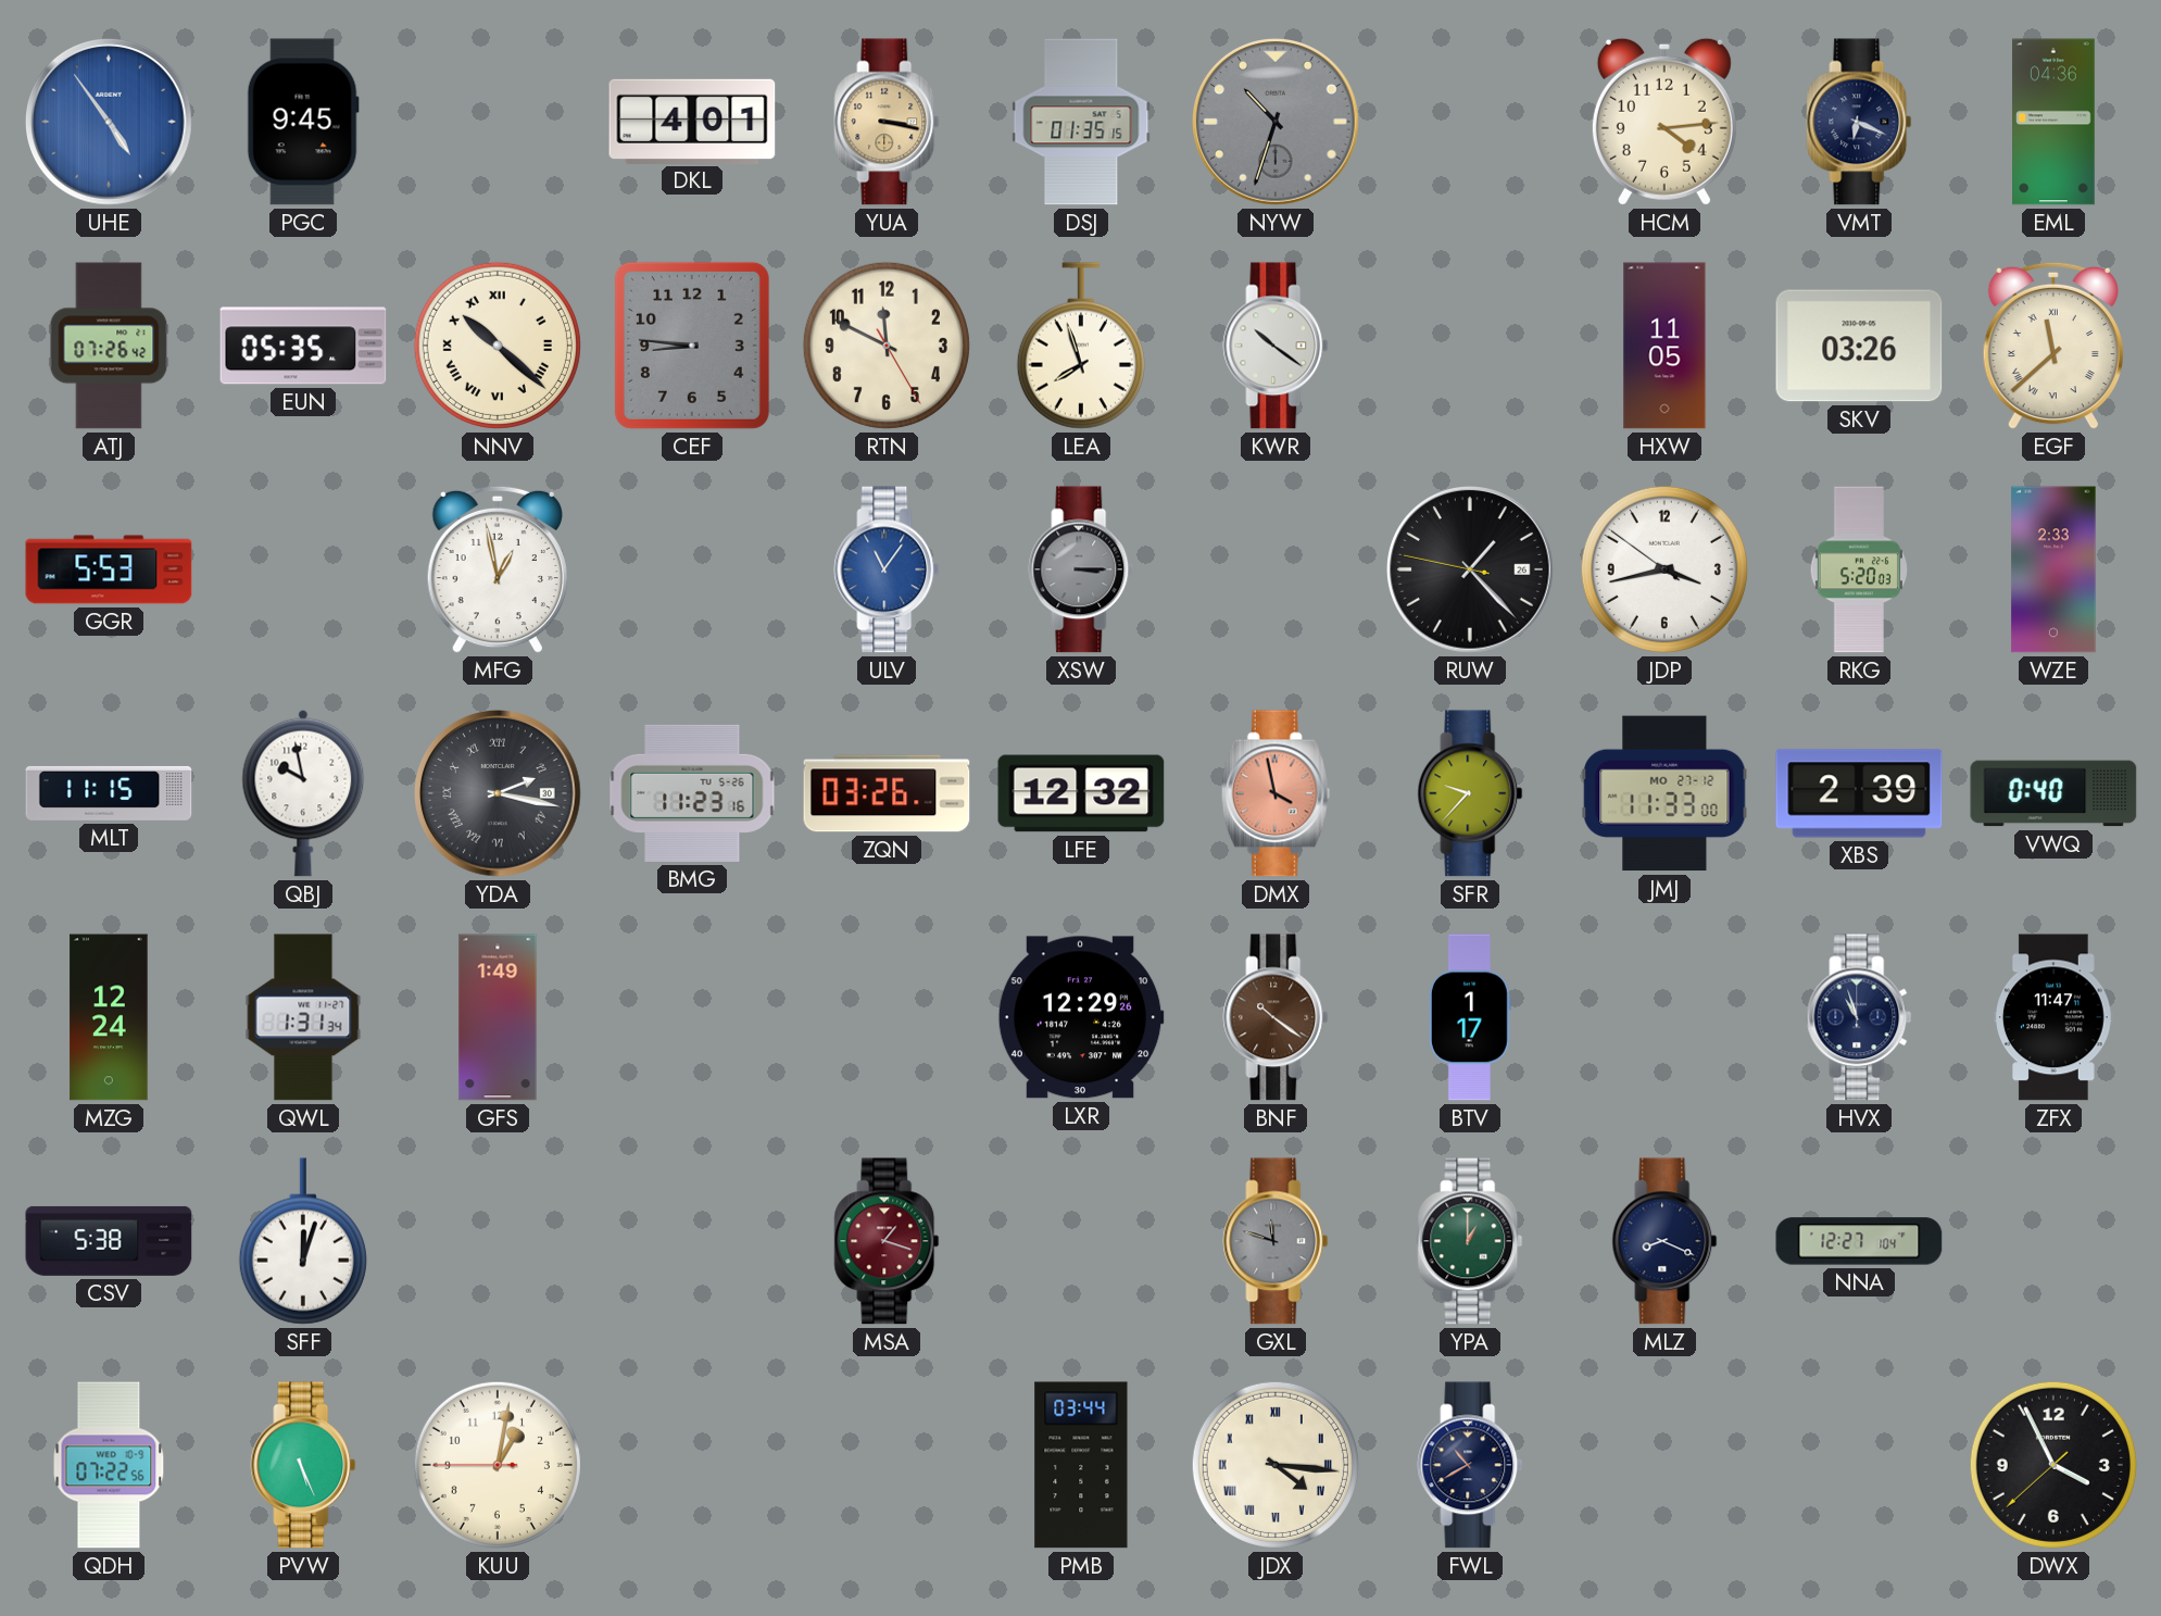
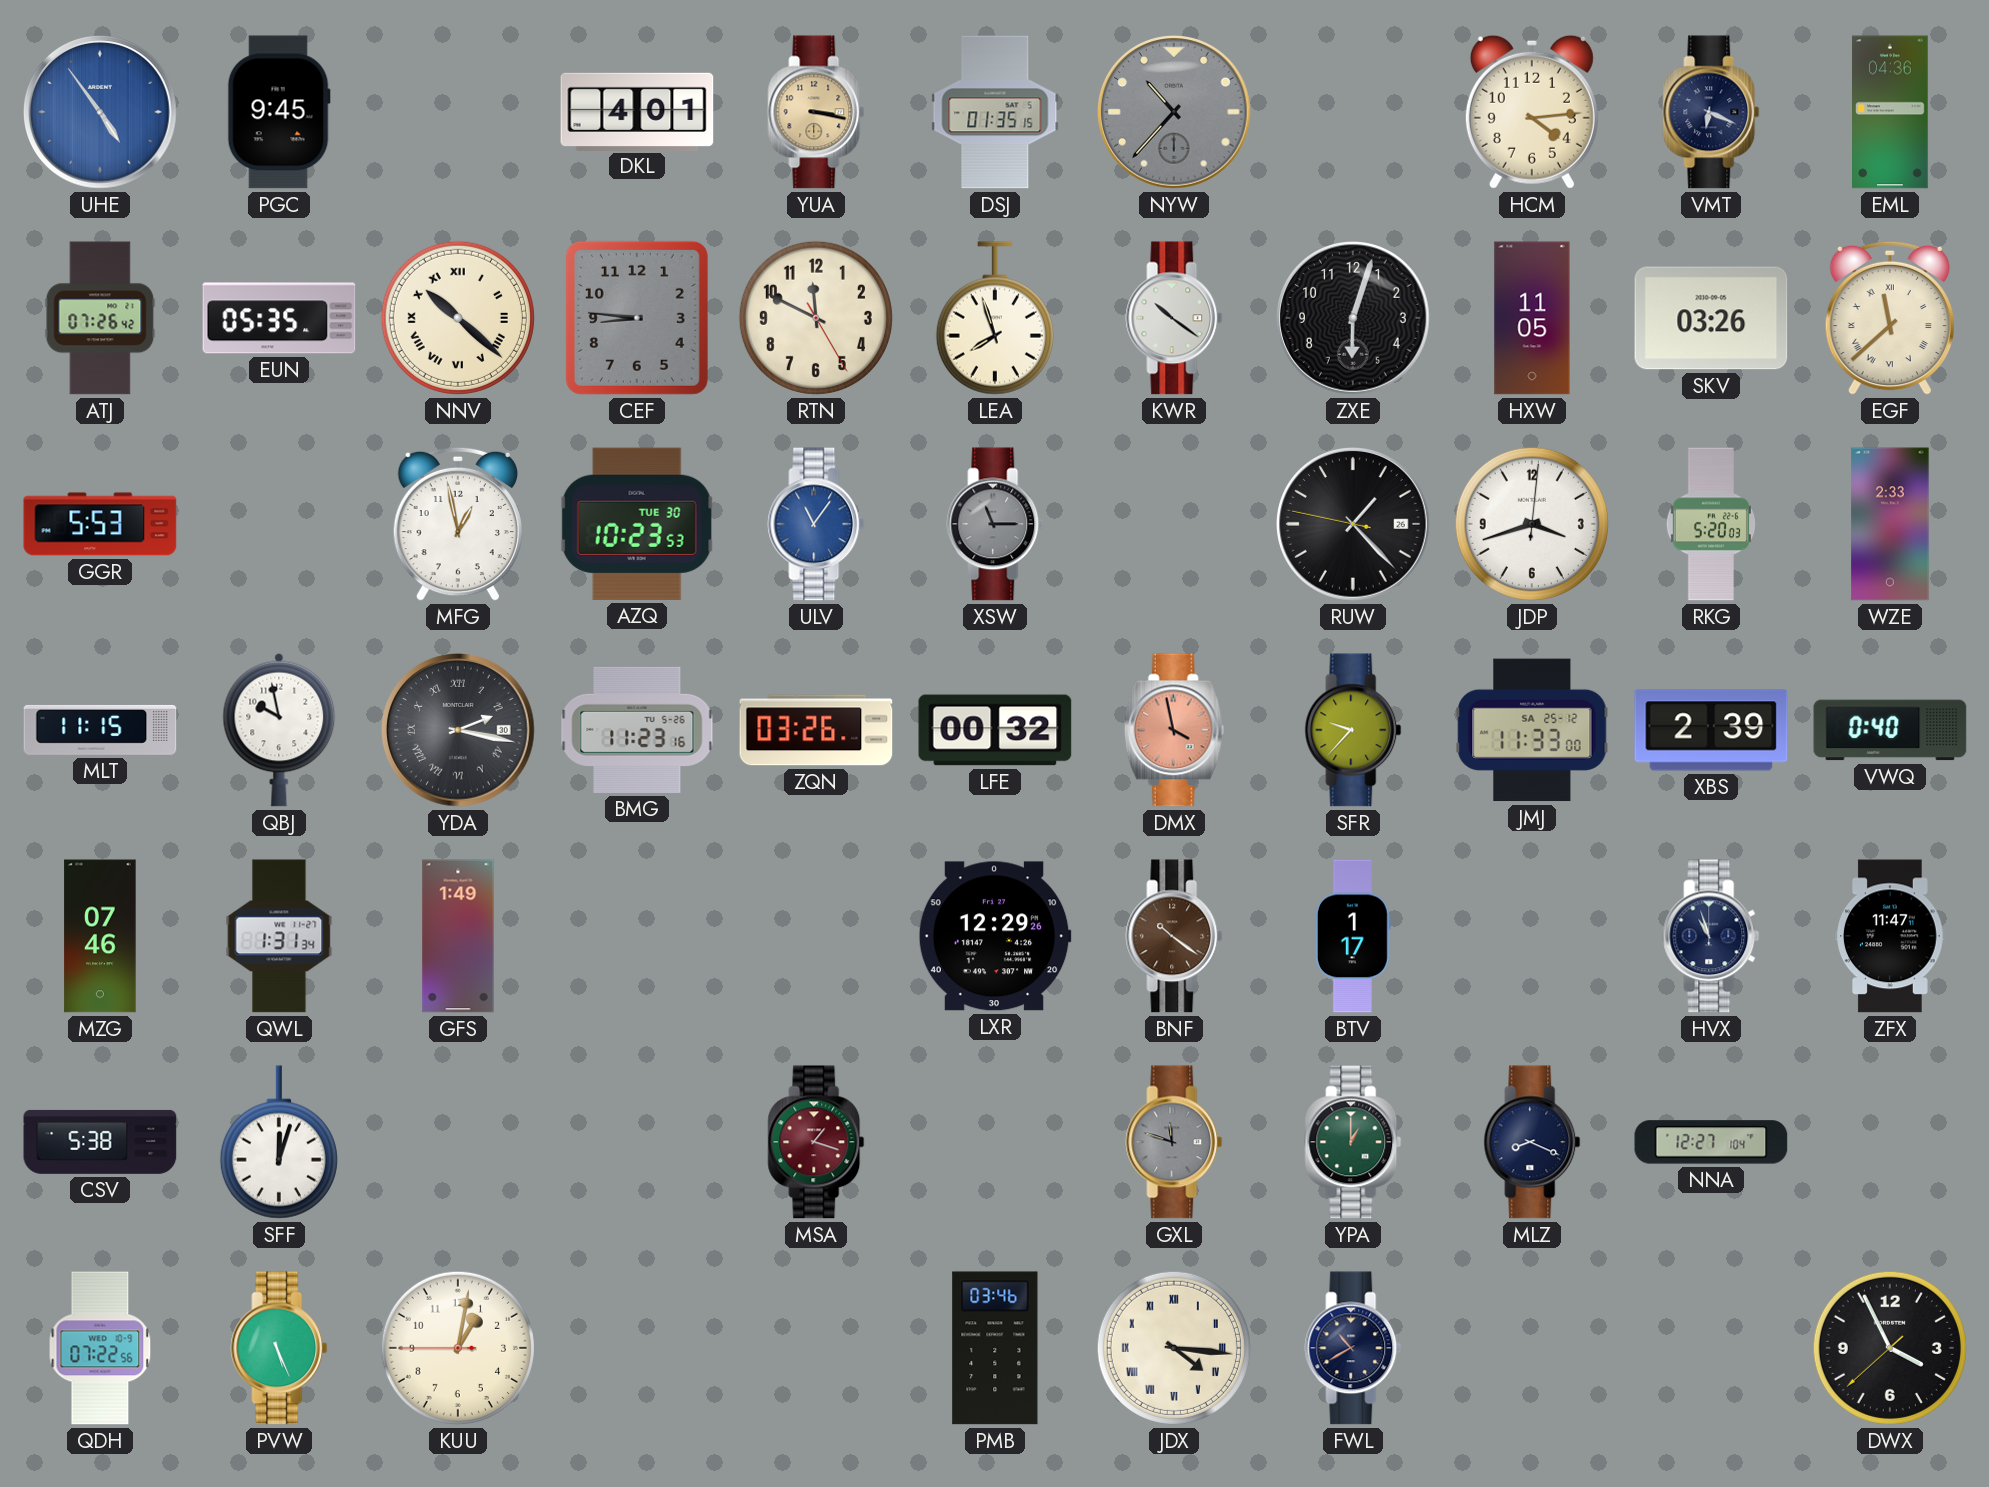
NYW: 10:33 -> 10:37 (1175, 113)
ZXE: none -> 6:03 (1354, 319)
AZQ: none -> 10:23 (637, 524)
XSW: 3:15 -> 11:15 (995, 524)
JDP: 3:42:51 -> 3:42:01 (1532, 524)
LFE: 12:32 -> 00:32 (995, 730)
JMJ date: MO 27-12 -> SA 25-12 (1532, 730)
MZG: 12:24 -> 07:46 (100, 936)
PMB: 03:44 -> 03:46 (995, 1348)
